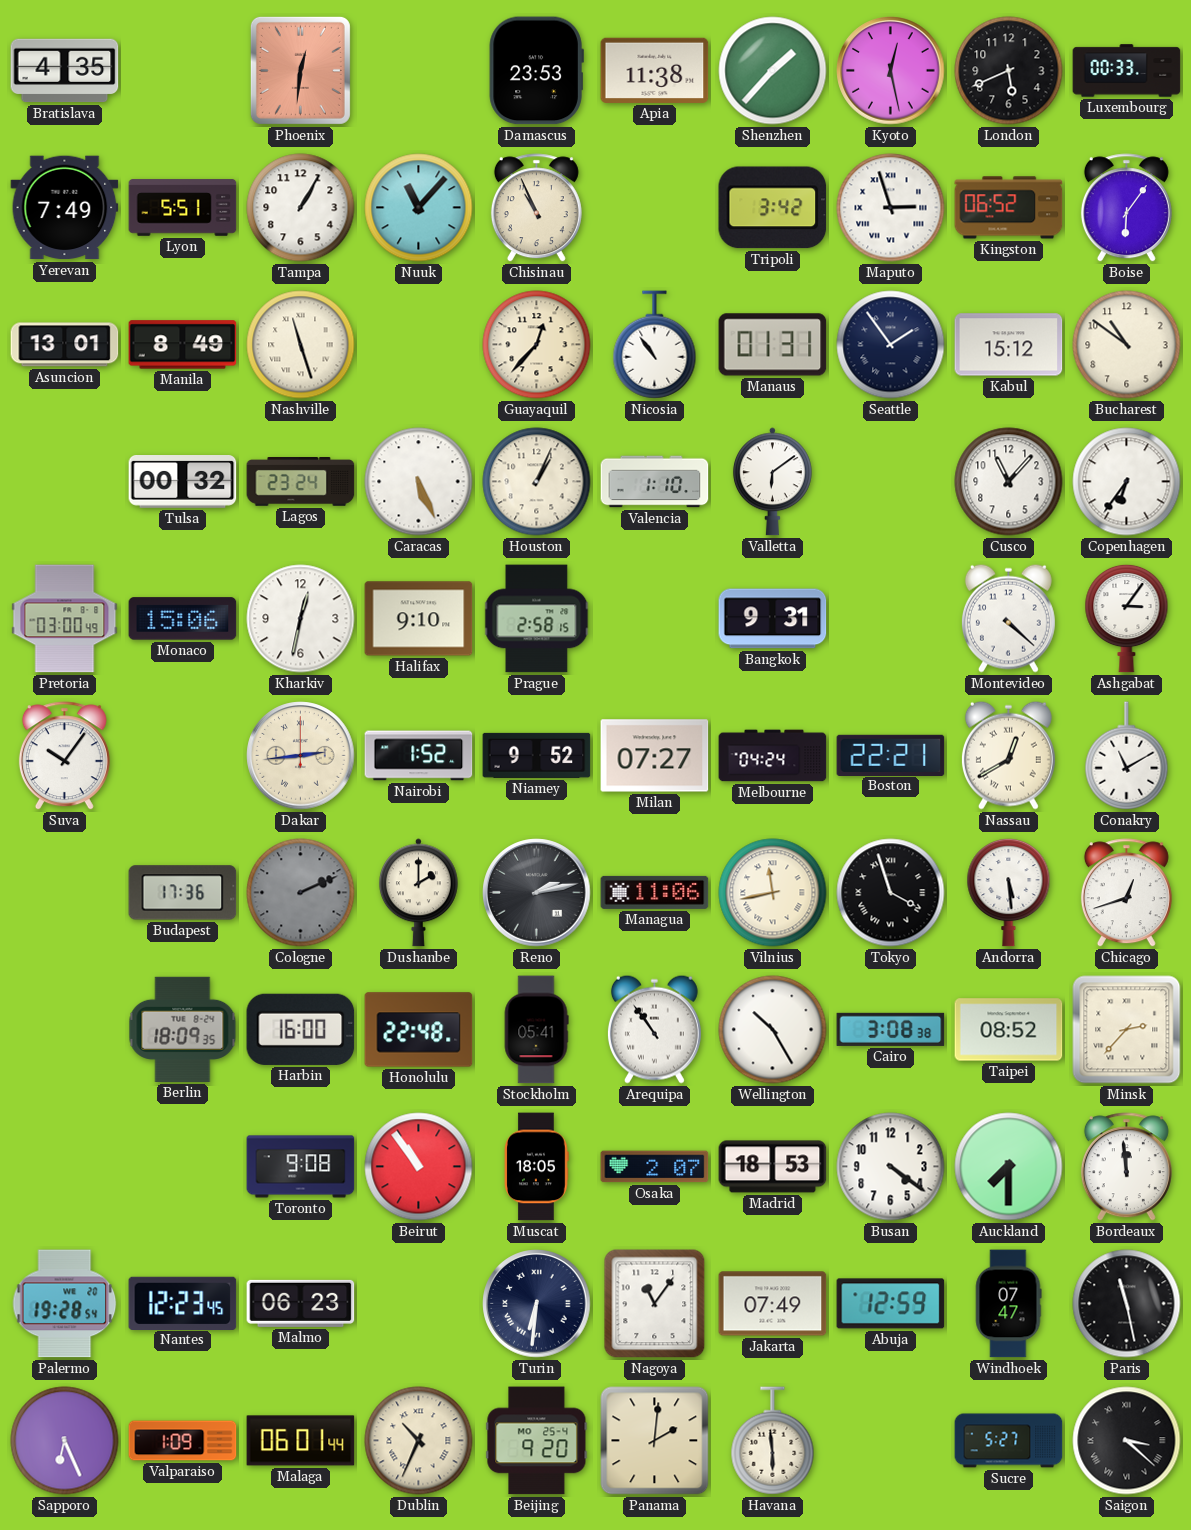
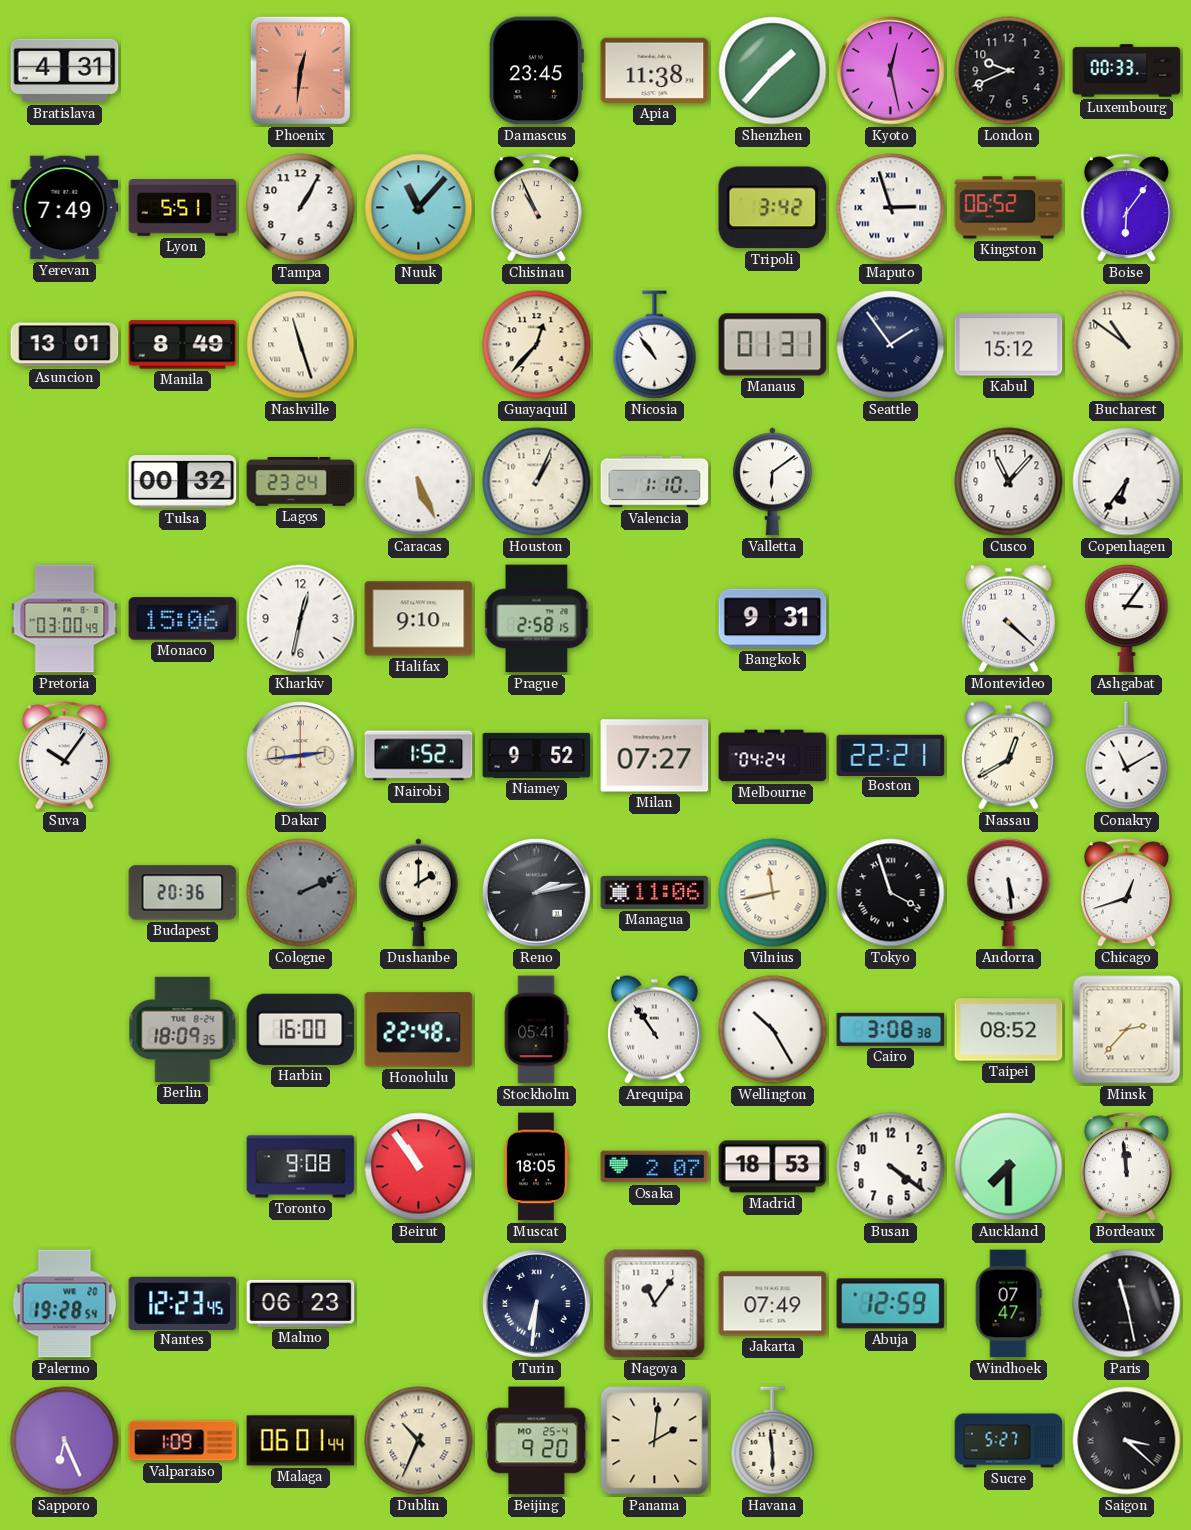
Bratislava: 4:35 -> 4:31 (65, 71)
Damascus: 23:53 -> 23:45 (536, 71)
London: 5:41 -> 9:41 (1009, 71)
Budapest: 17:36 -> 20:36 (183, 893)
